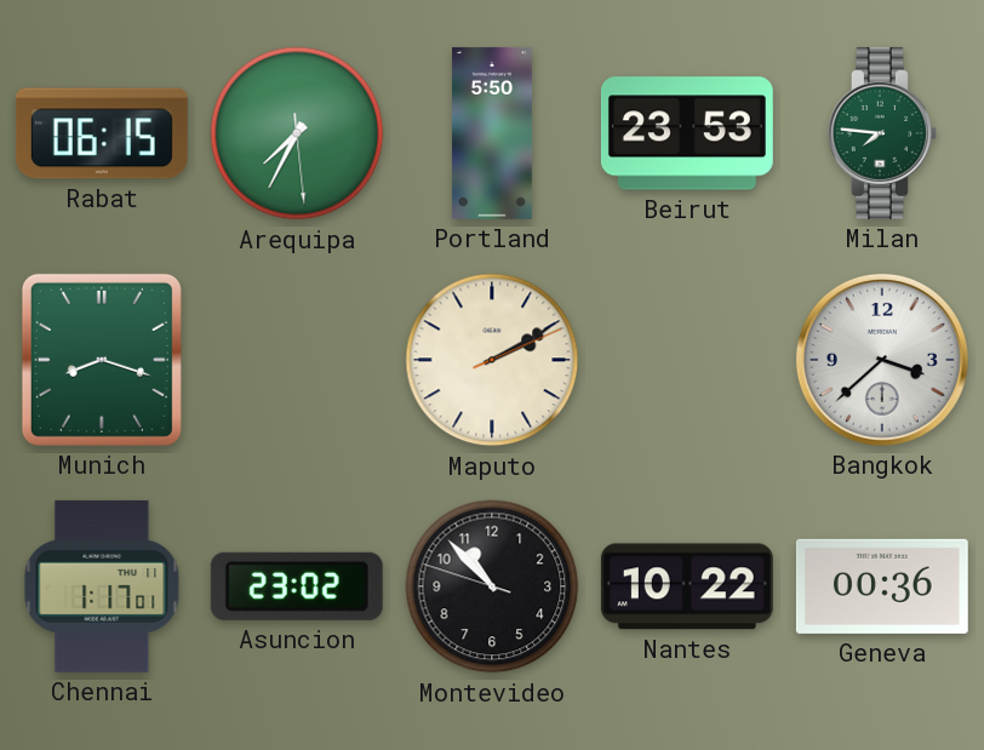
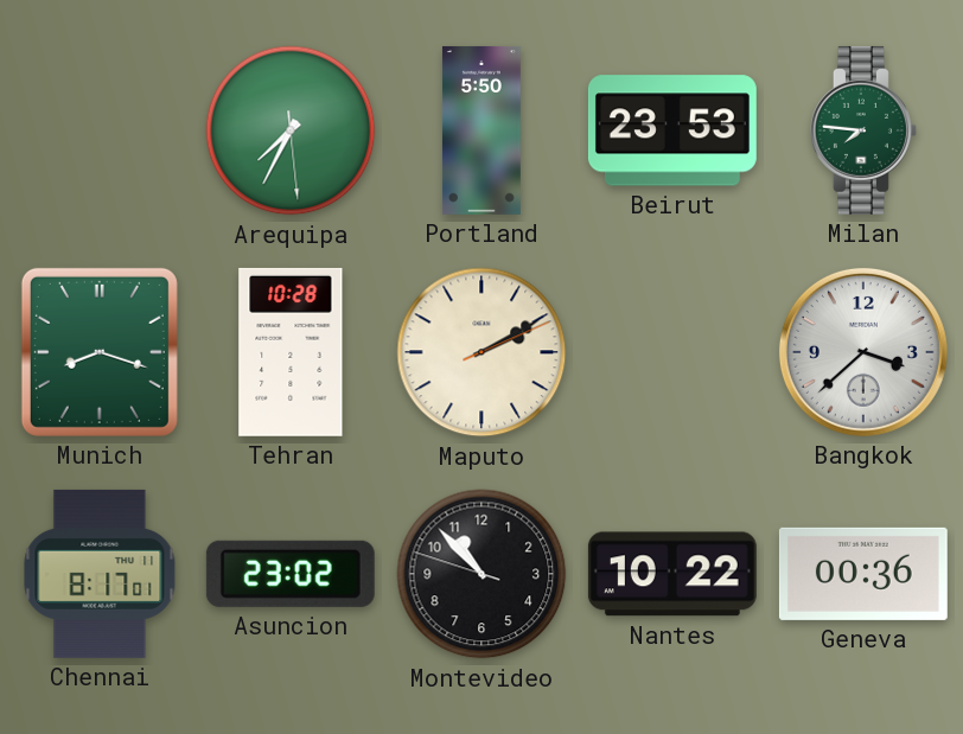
Rabat: 06:15 -> none (102, 133)
Tehran: none -> 10:28 (291, 352)
Chennai: 1:17 -> 8:17 (100, 574)
